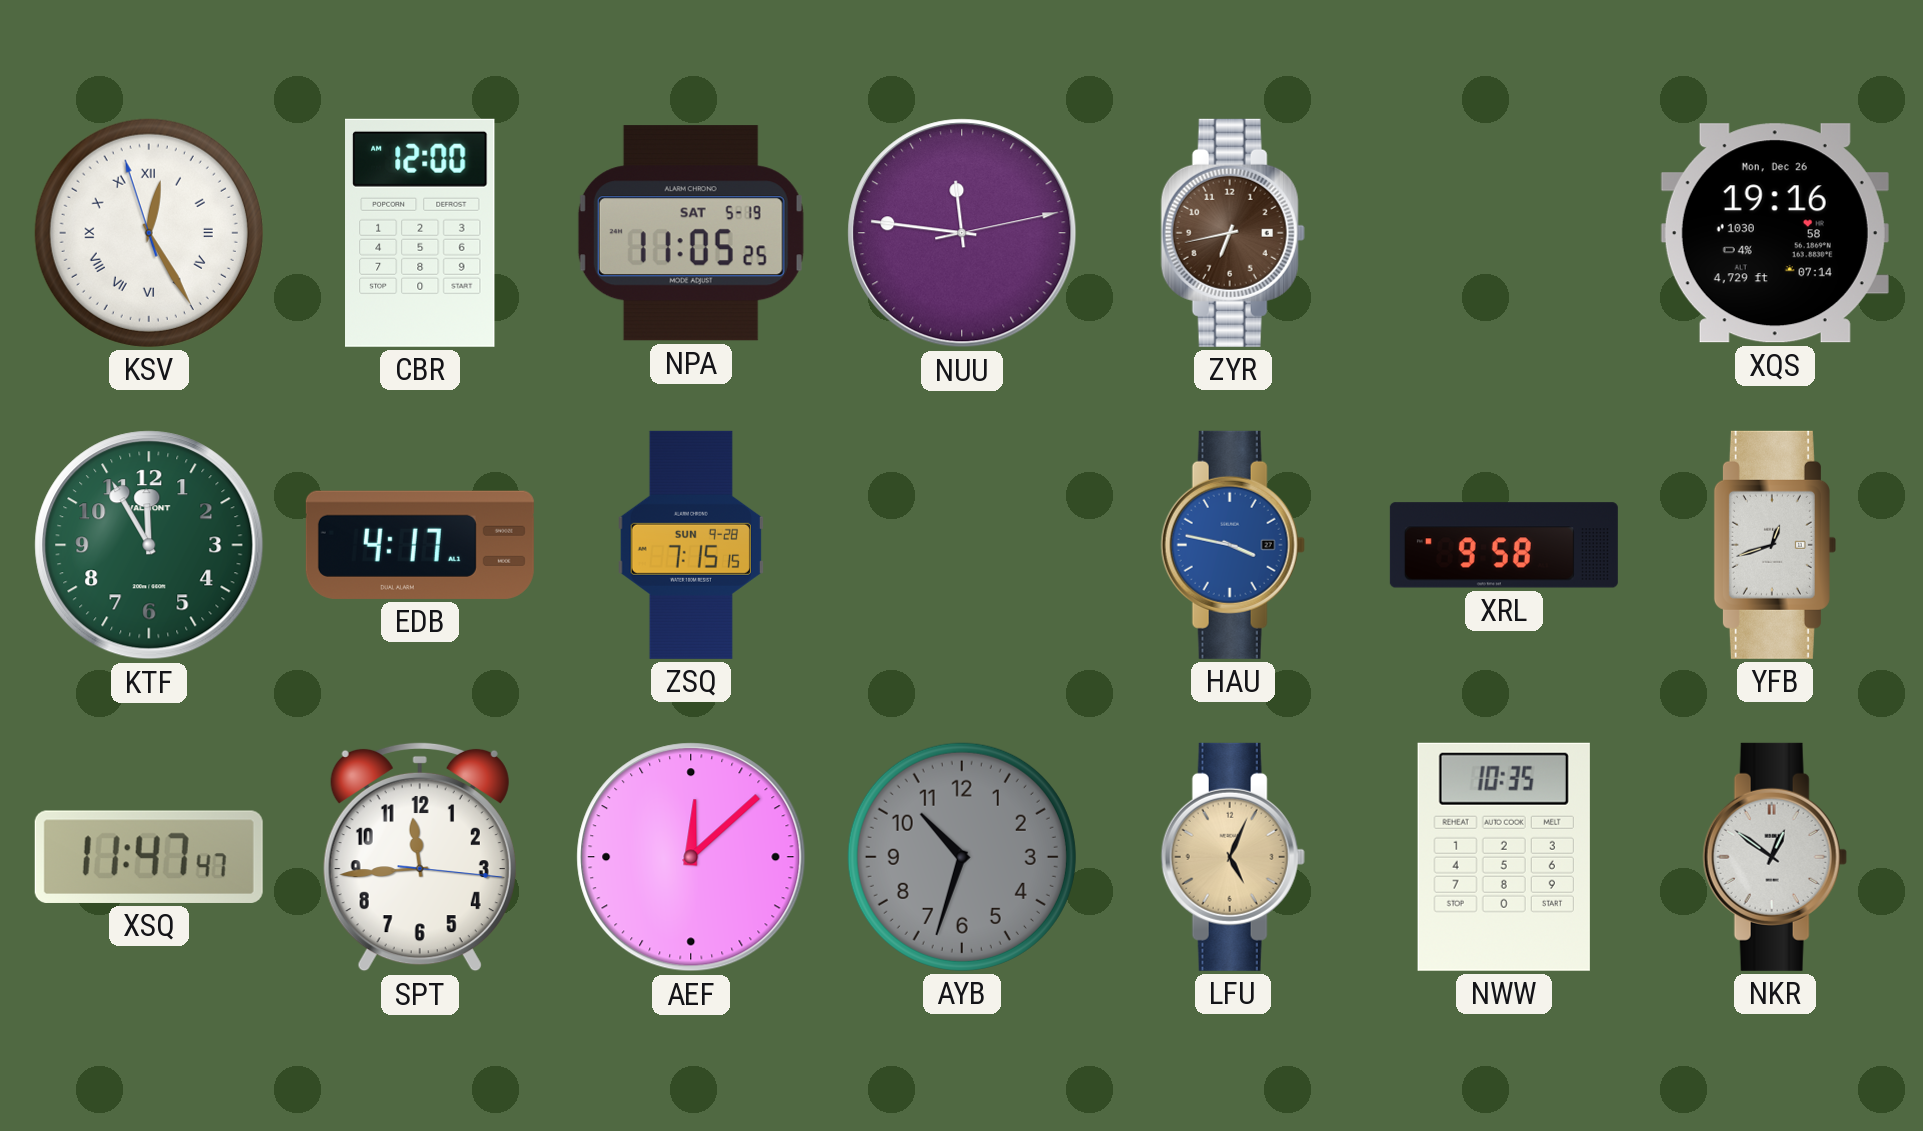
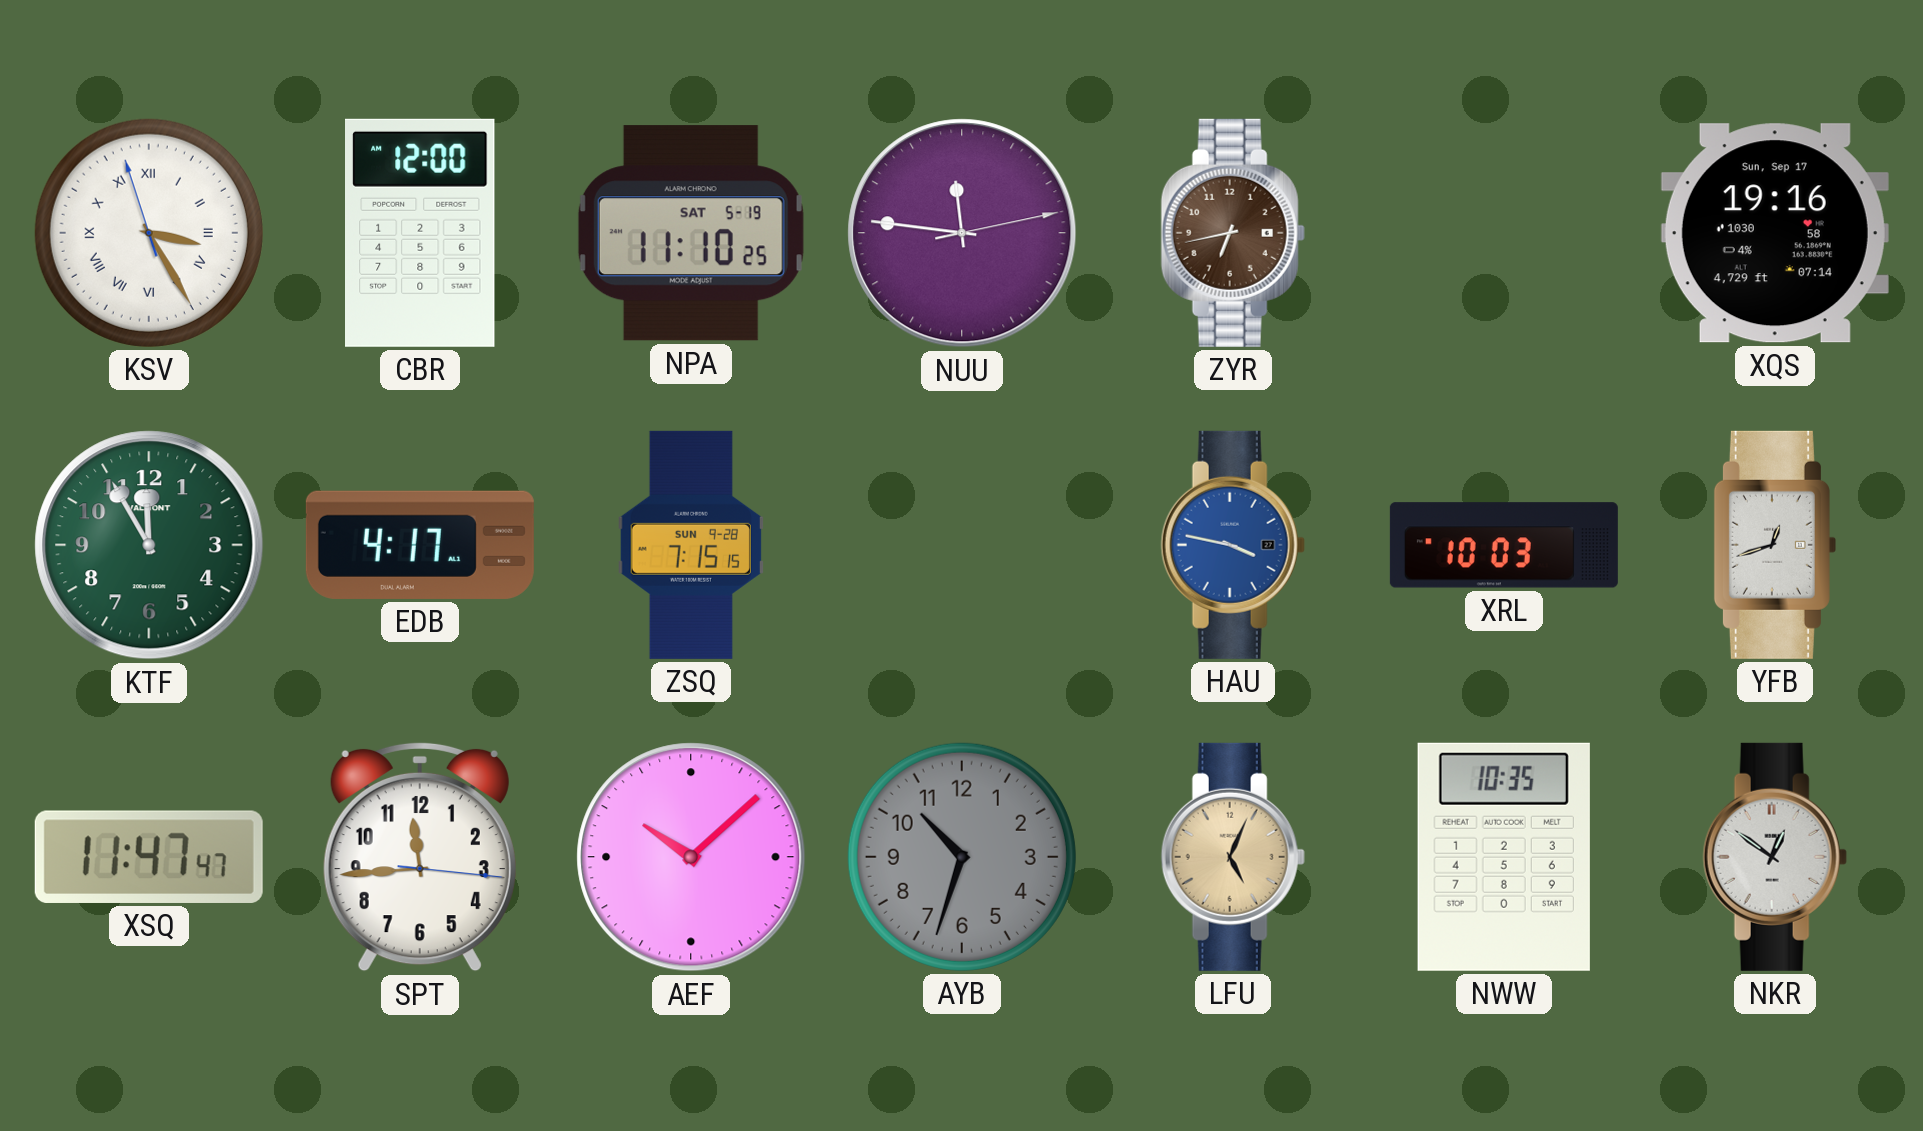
KSV: 12:24 -> 3:24 (149, 233)
NPA: 11:05 -> 11:10 (691, 233)
XQS date: Mon, Dec 26 -> Sun, Sep 17 (1775, 233)
XRL: 9:58 -> 10:03 (1504, 545)
AEF: 12:08 -> 10:08 (691, 857)
